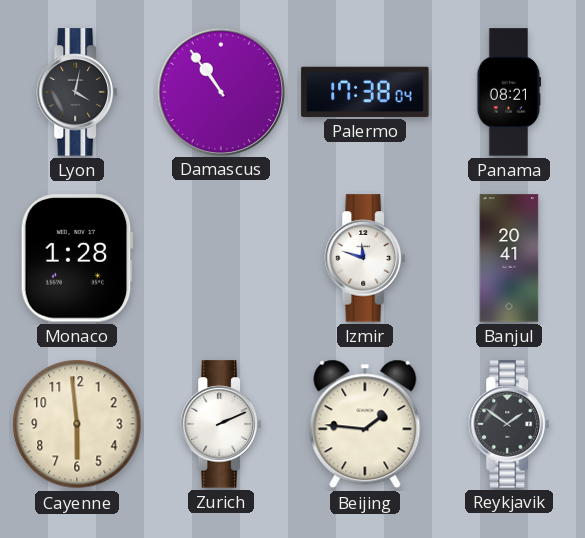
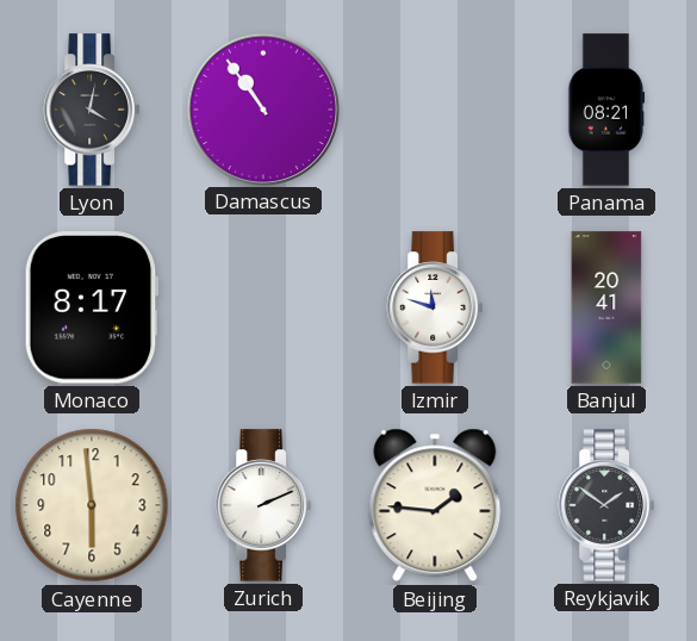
Palermo: 17:38 -> none (365, 92)
Monaco: 1:28 -> 8:17 (92, 307)
